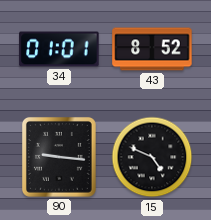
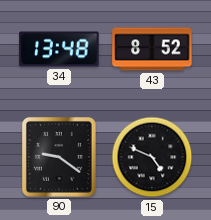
34: 01:01 -> 13:48 (59, 49)
90: 9:16 -> 9:21 (59, 157)
